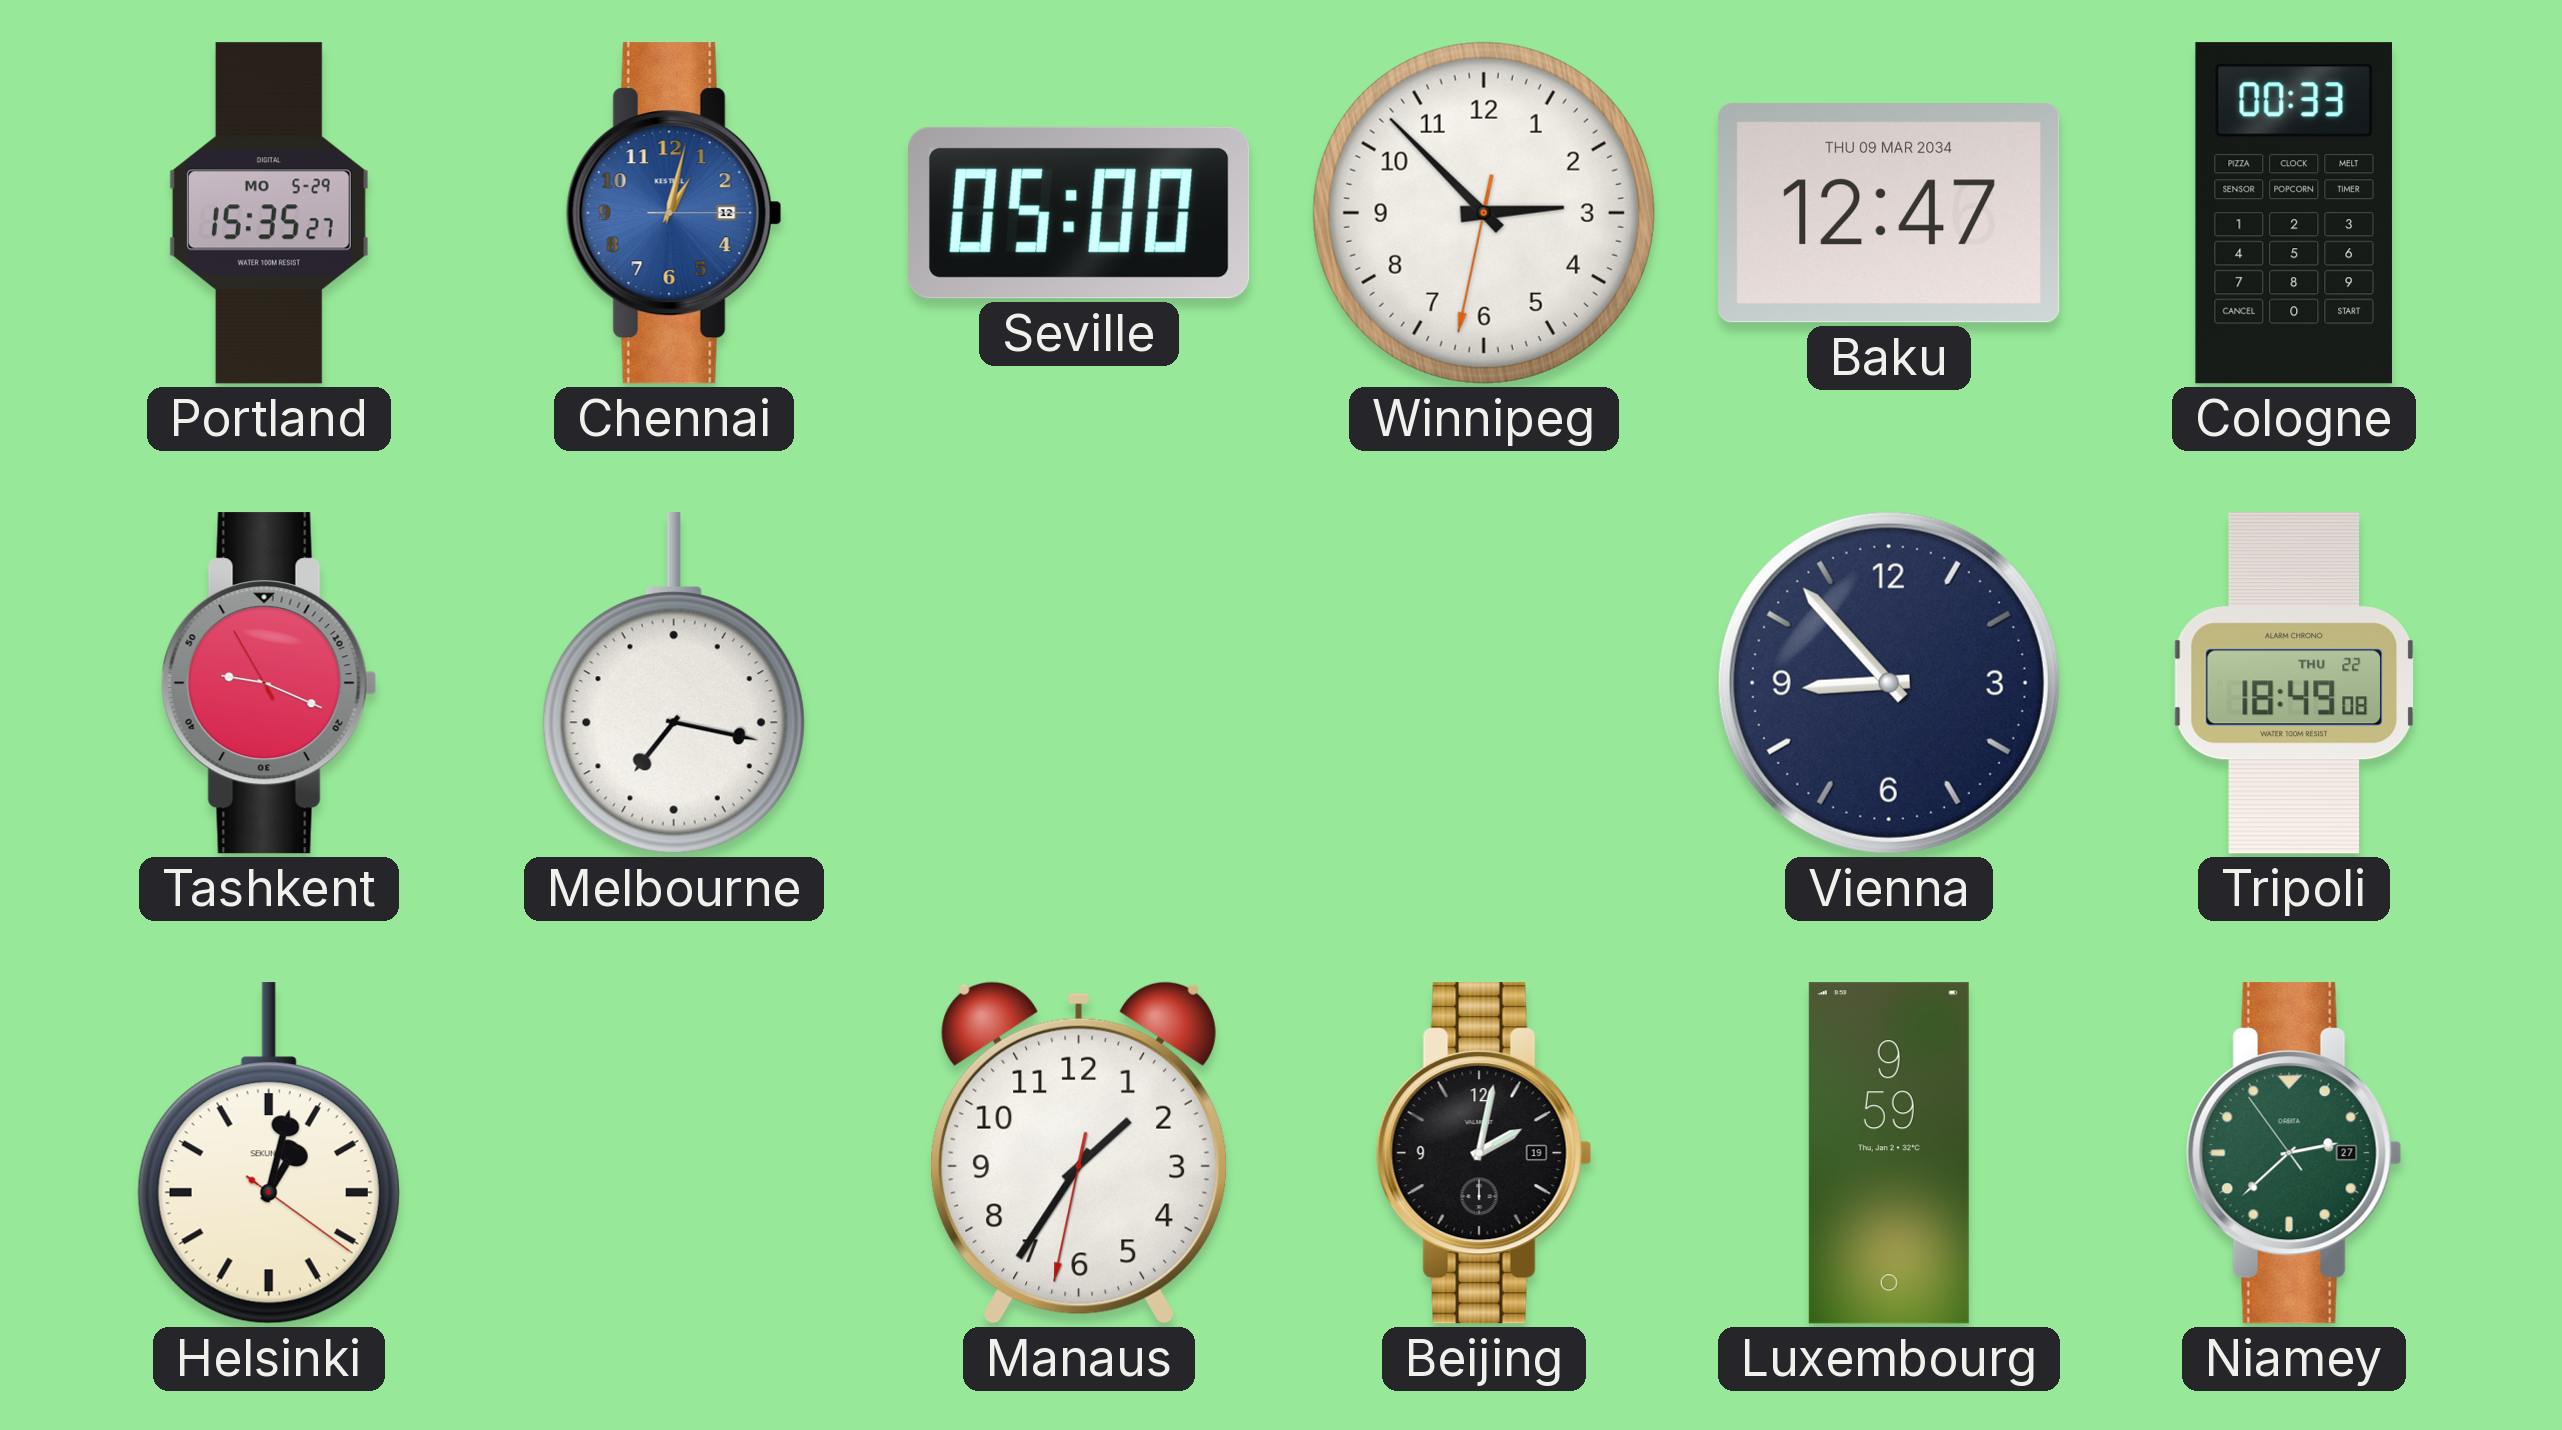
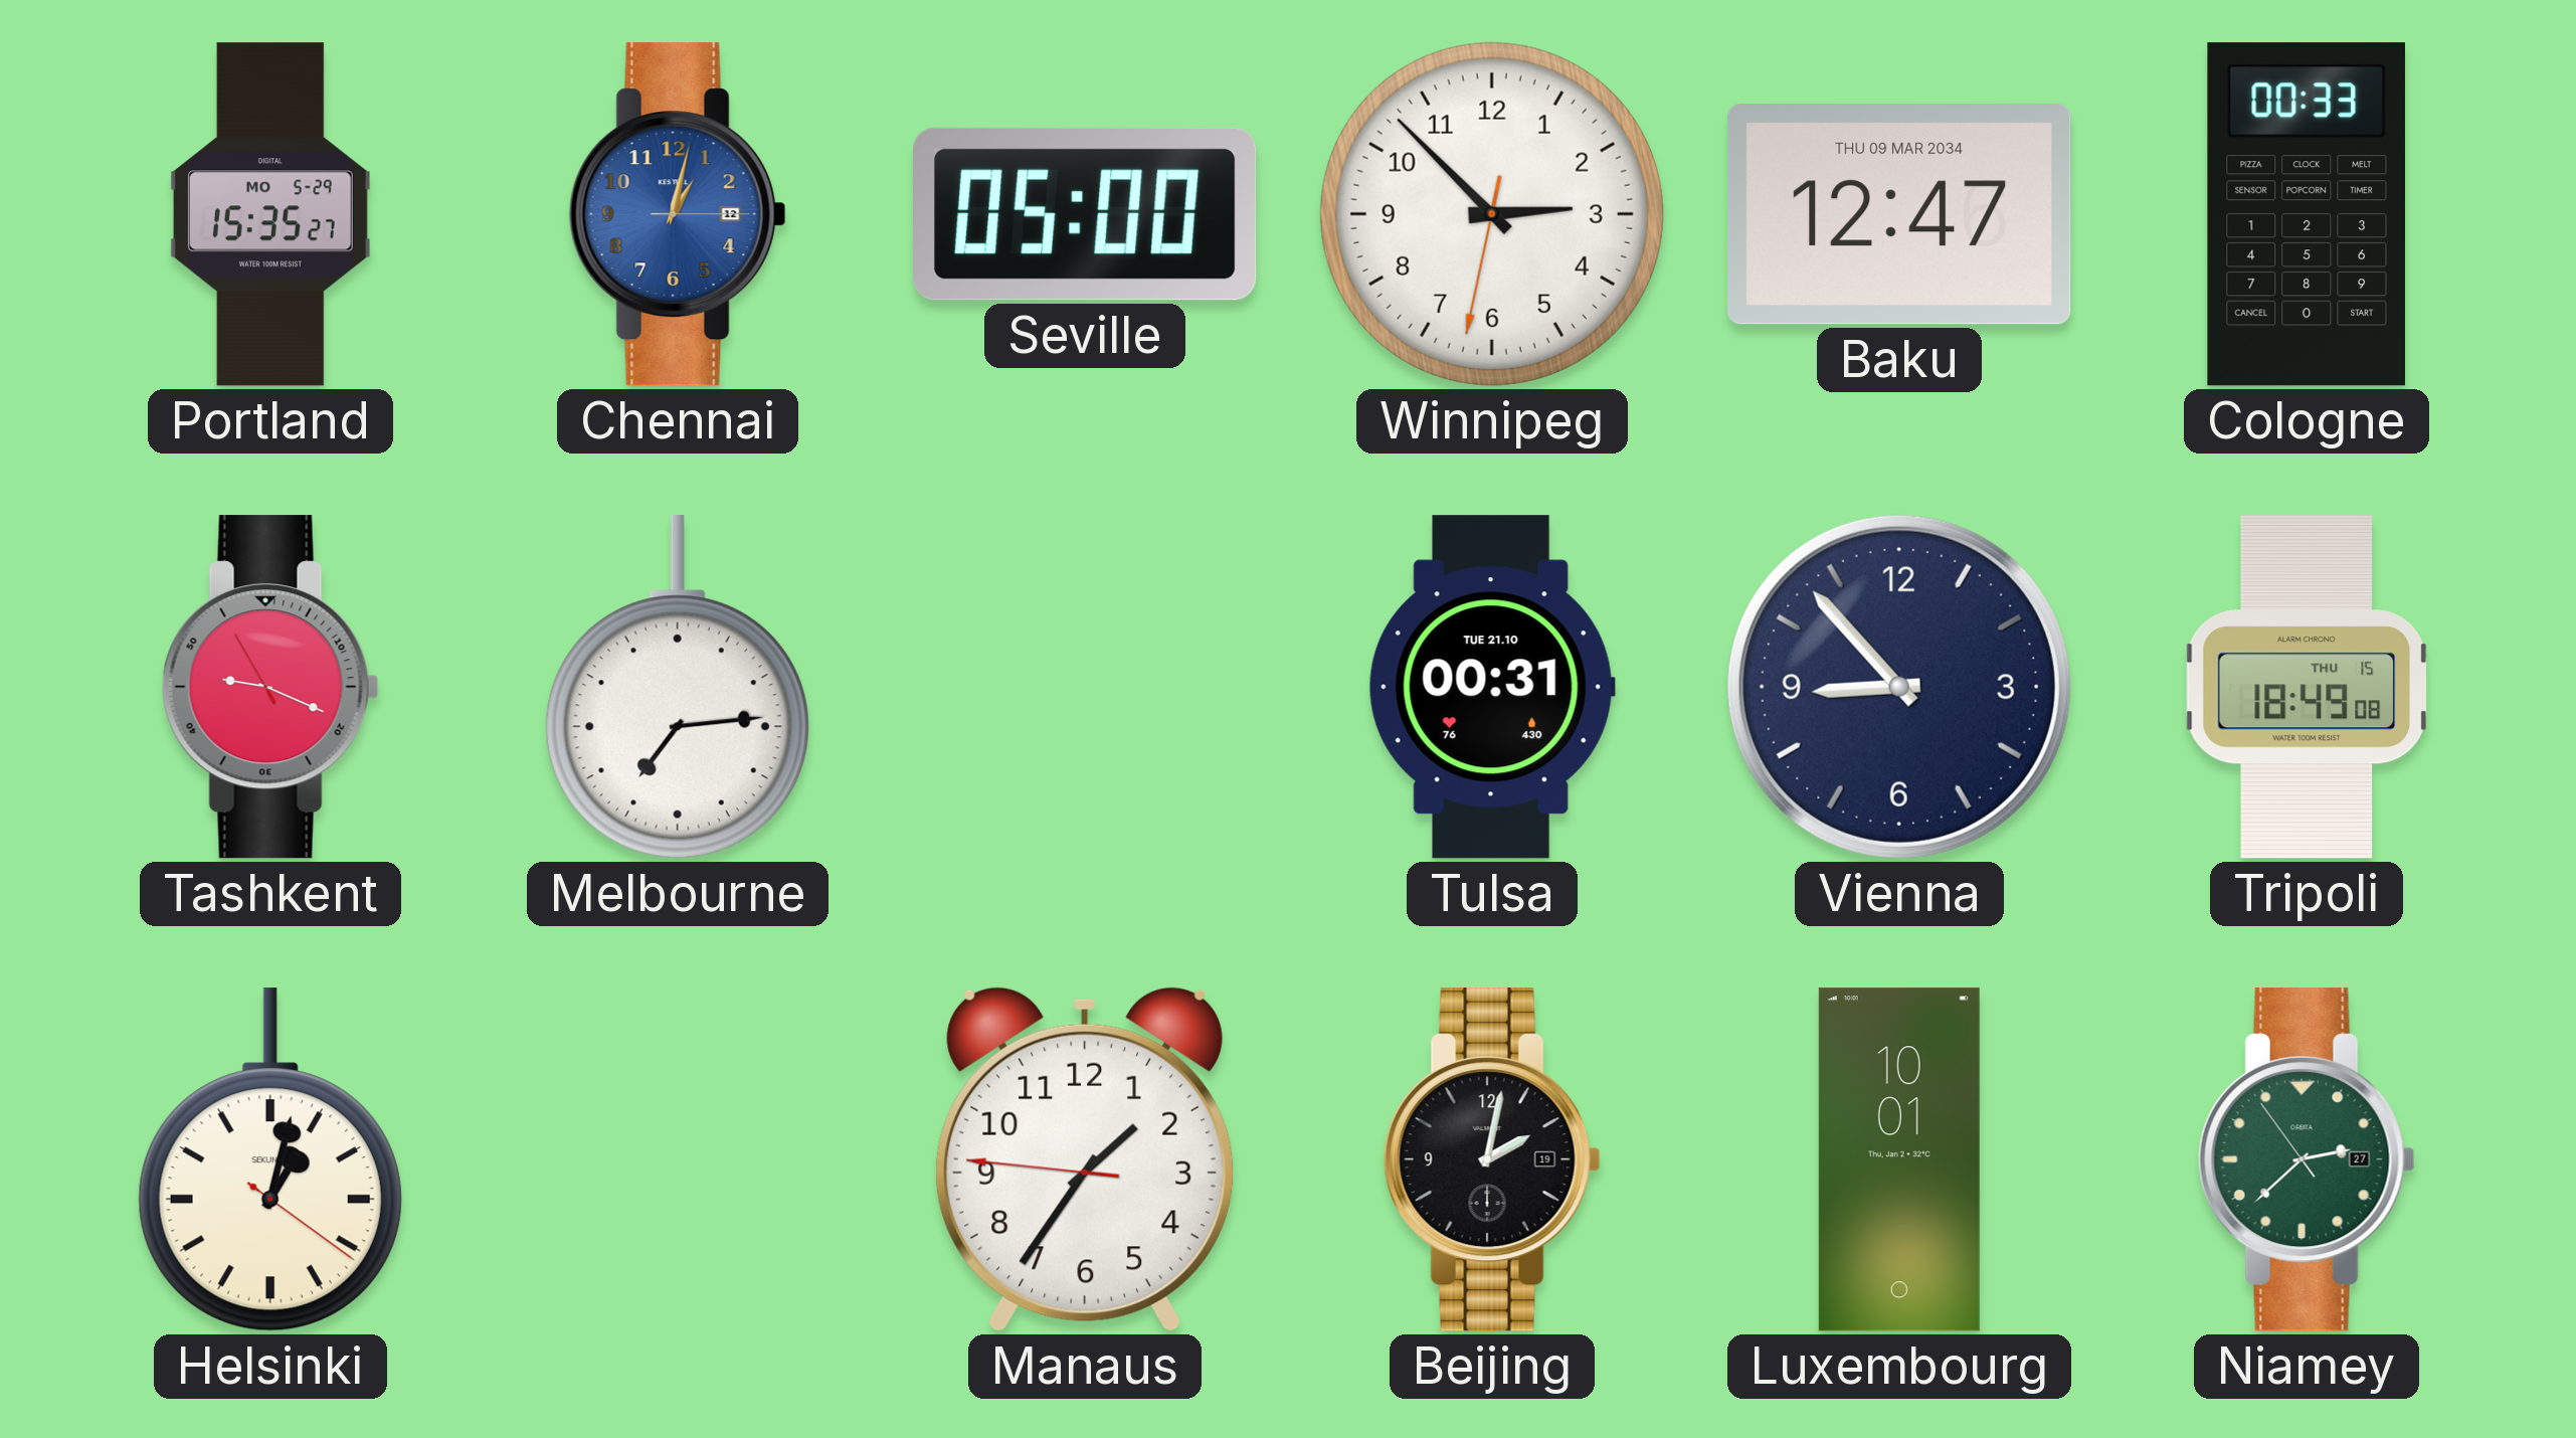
Melbourne: 7:17 -> 7:14 (678, 687)
Tulsa: none -> 00:31 (1492, 687)
Tripoli date: THU 22 -> THU 15 (2306, 687)
Manaus: 1:35:32 -> 1:35:46 (1085, 1159)
Luxembourg: 9:59 -> 10:01 (1899, 1159)
